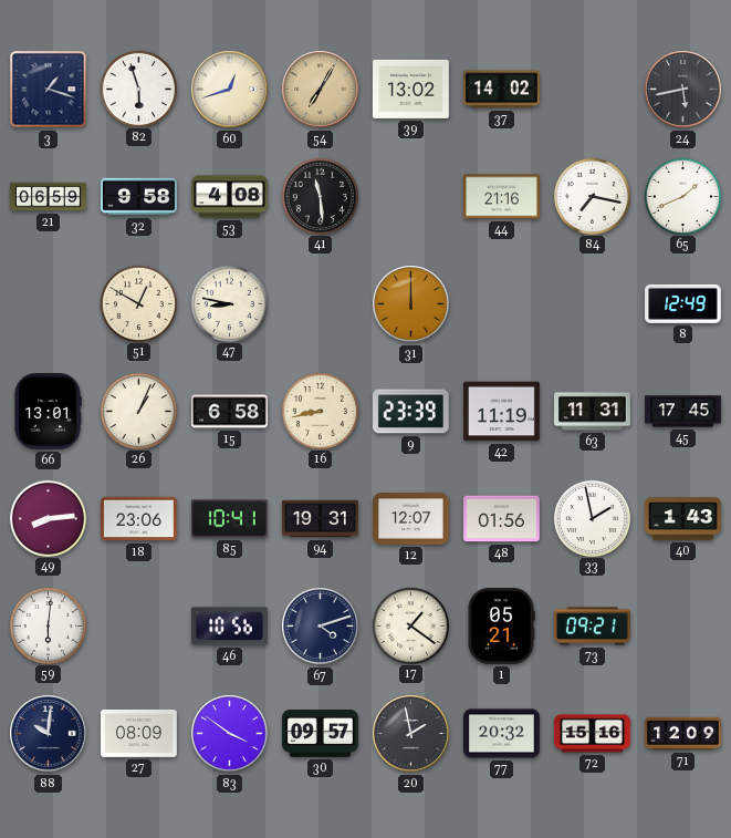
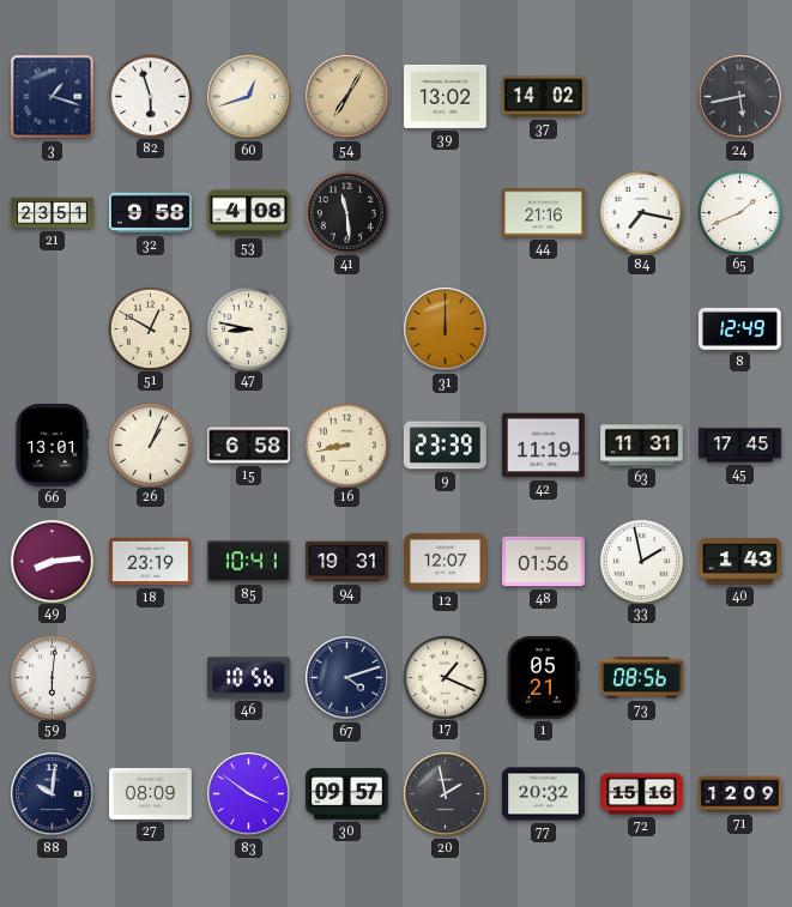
21: 06:59 -> 23:51 (53, 213)
18: 23:06 -> 23:19 (151, 562)
17: 1:21 -> 1:19 (445, 677)
73: 09:21 -> 08:56 (641, 678)
